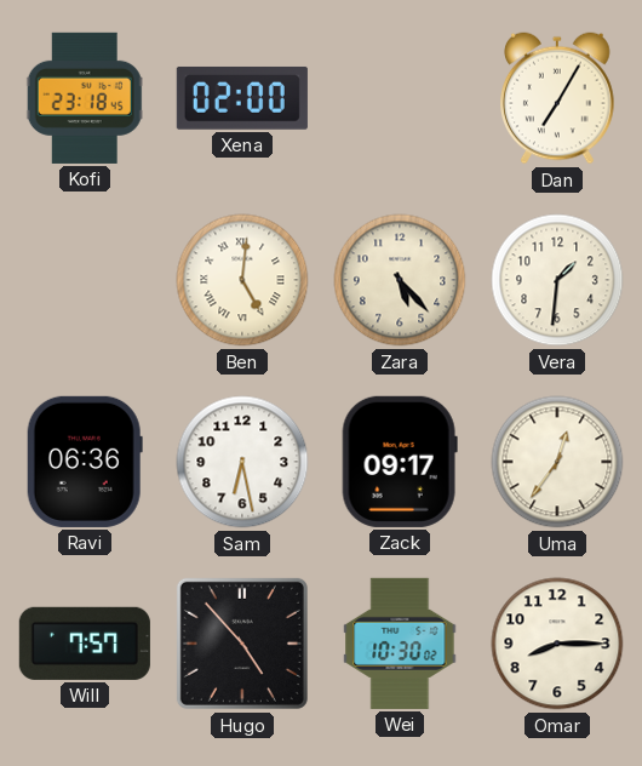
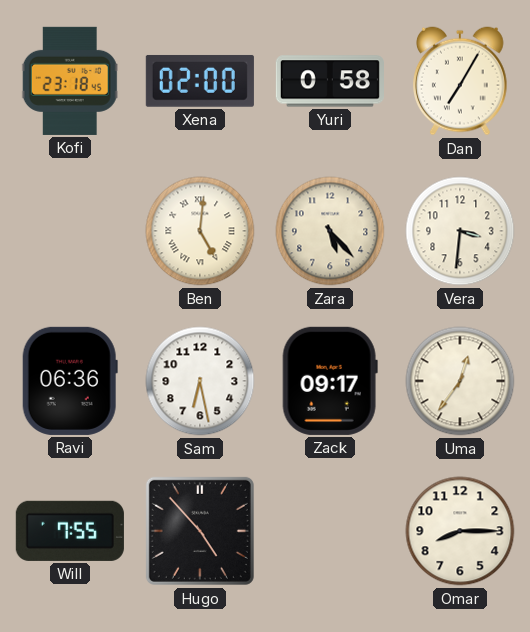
Yuri: none -> 0:58 (330, 81)
Vera: 1:31 -> 3:31 (460, 231)
Will: 7:57 -> 7:55 (70, 531)
Wei: 10:30 -> none (400, 644)
